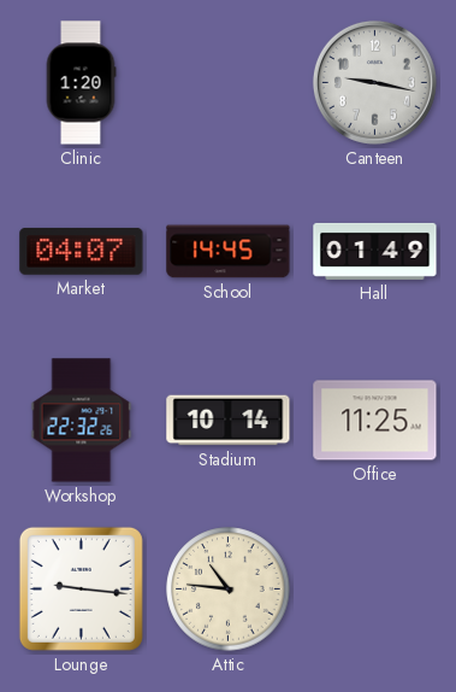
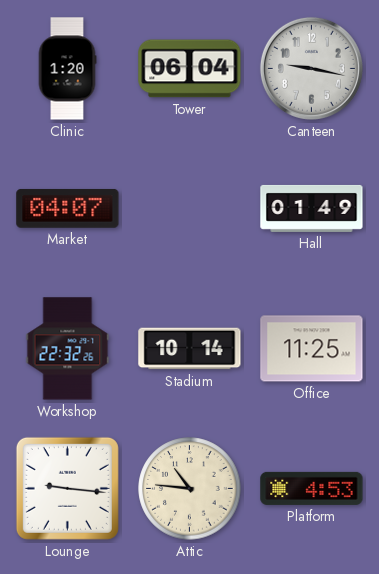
Tower: none -> 06:04 (190, 69)
School: 14:45 -> none (229, 252)
Platform: none -> 4:53 (312, 488)
